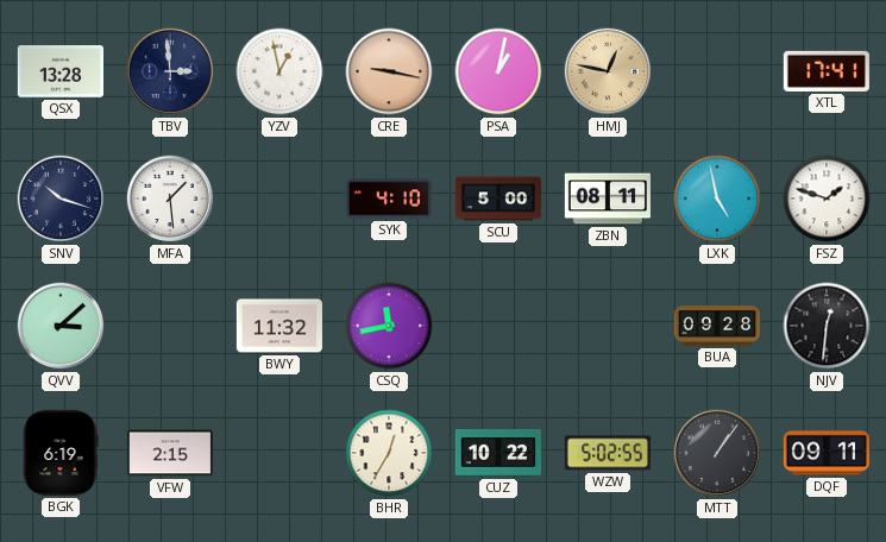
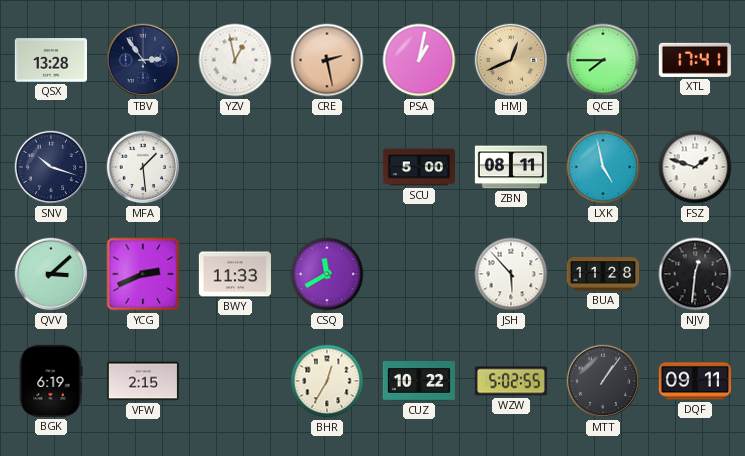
TBV: 2:59 -> 2:54 (143, 60)
CRE: 9:17 -> 2:28 (327, 60)
HMJ: 12:47 -> 12:41 (511, 60)
QCE: none -> 7:45 (603, 60)
SYK: 4:10 -> none (388, 198)
YCG: none -> 2:41 (143, 274)
BWY: 11:32 -> 11:33 (234, 274)
CSQ: 11:43 -> 11:40 (327, 274)
JSH: none -> 5:53 (511, 274)
BUA: 09:28 -> 11:28 (602, 274)
